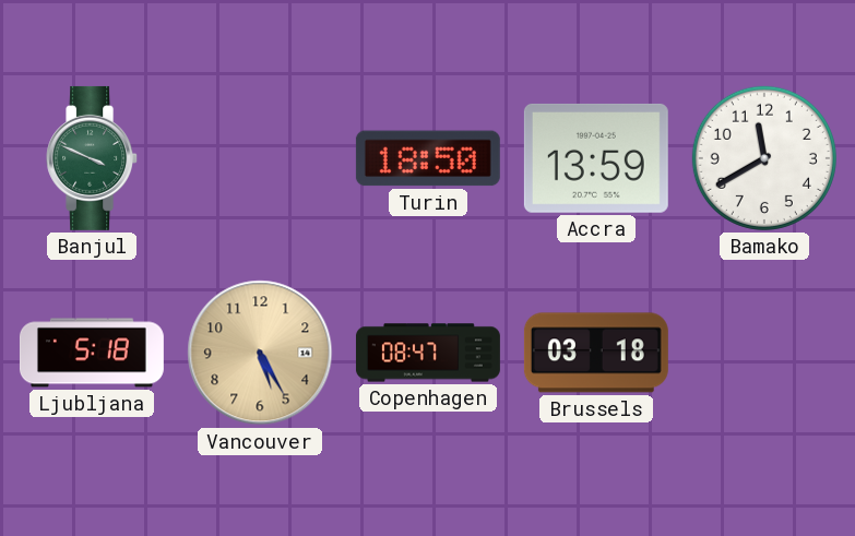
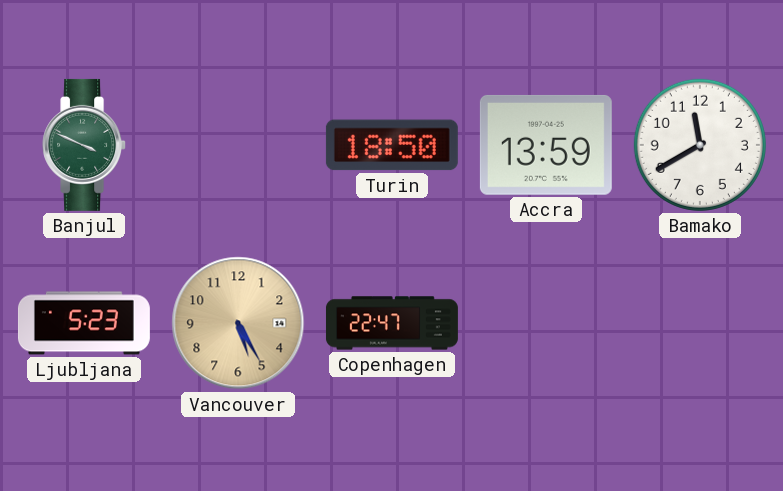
Ljubljana: 5:18 -> 5:23 (84, 323)
Copenhagen: 08:47 -> 22:47 (392, 323)
Brussels: 03:18 -> none (596, 353)
